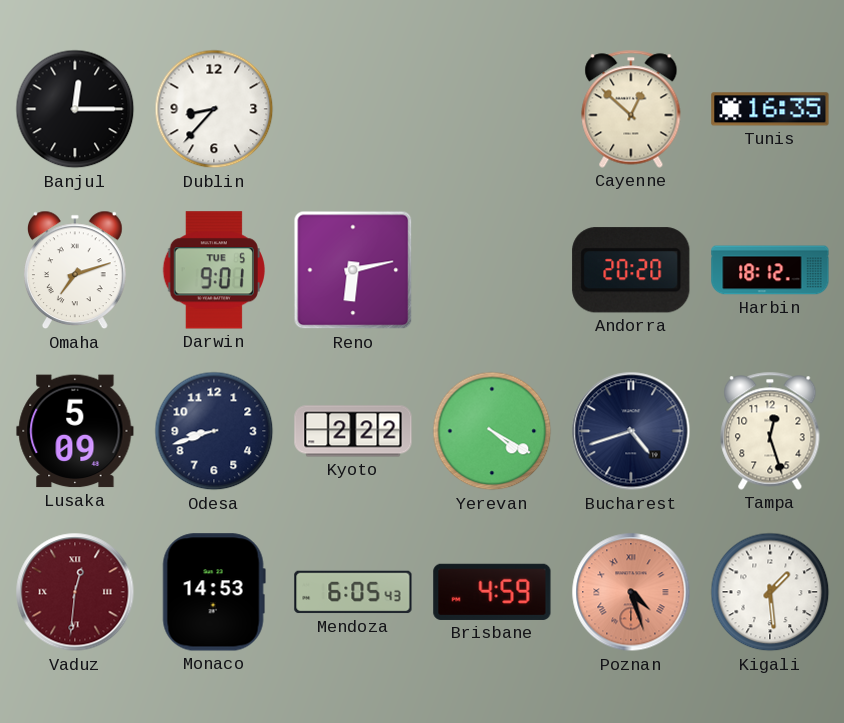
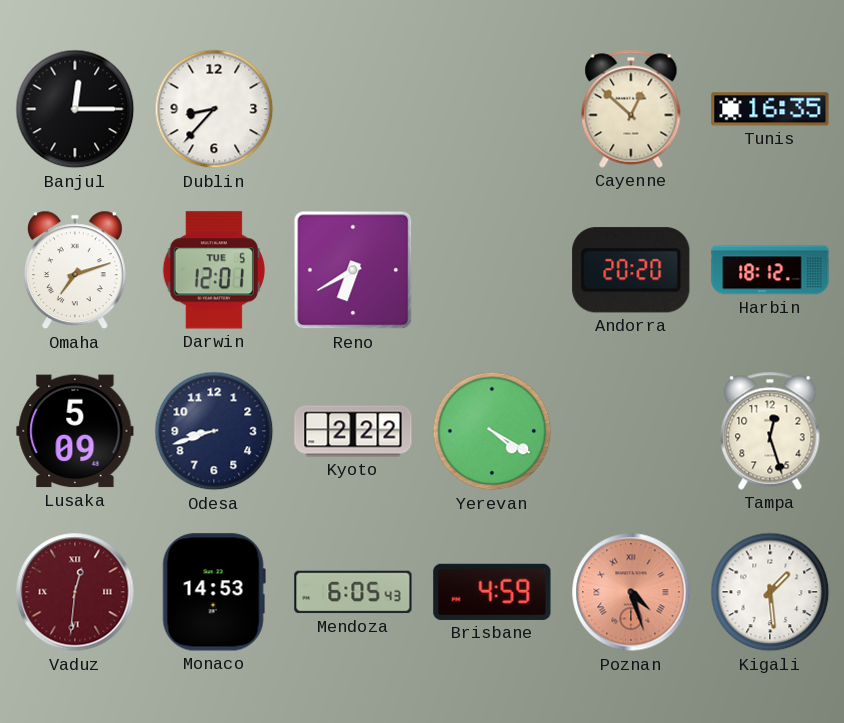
Darwin: 9:01 -> 12:01 (214, 270)
Reno: 6:13 -> 6:40 (353, 270)
Bucharest: 4:42 -> none (631, 431)
